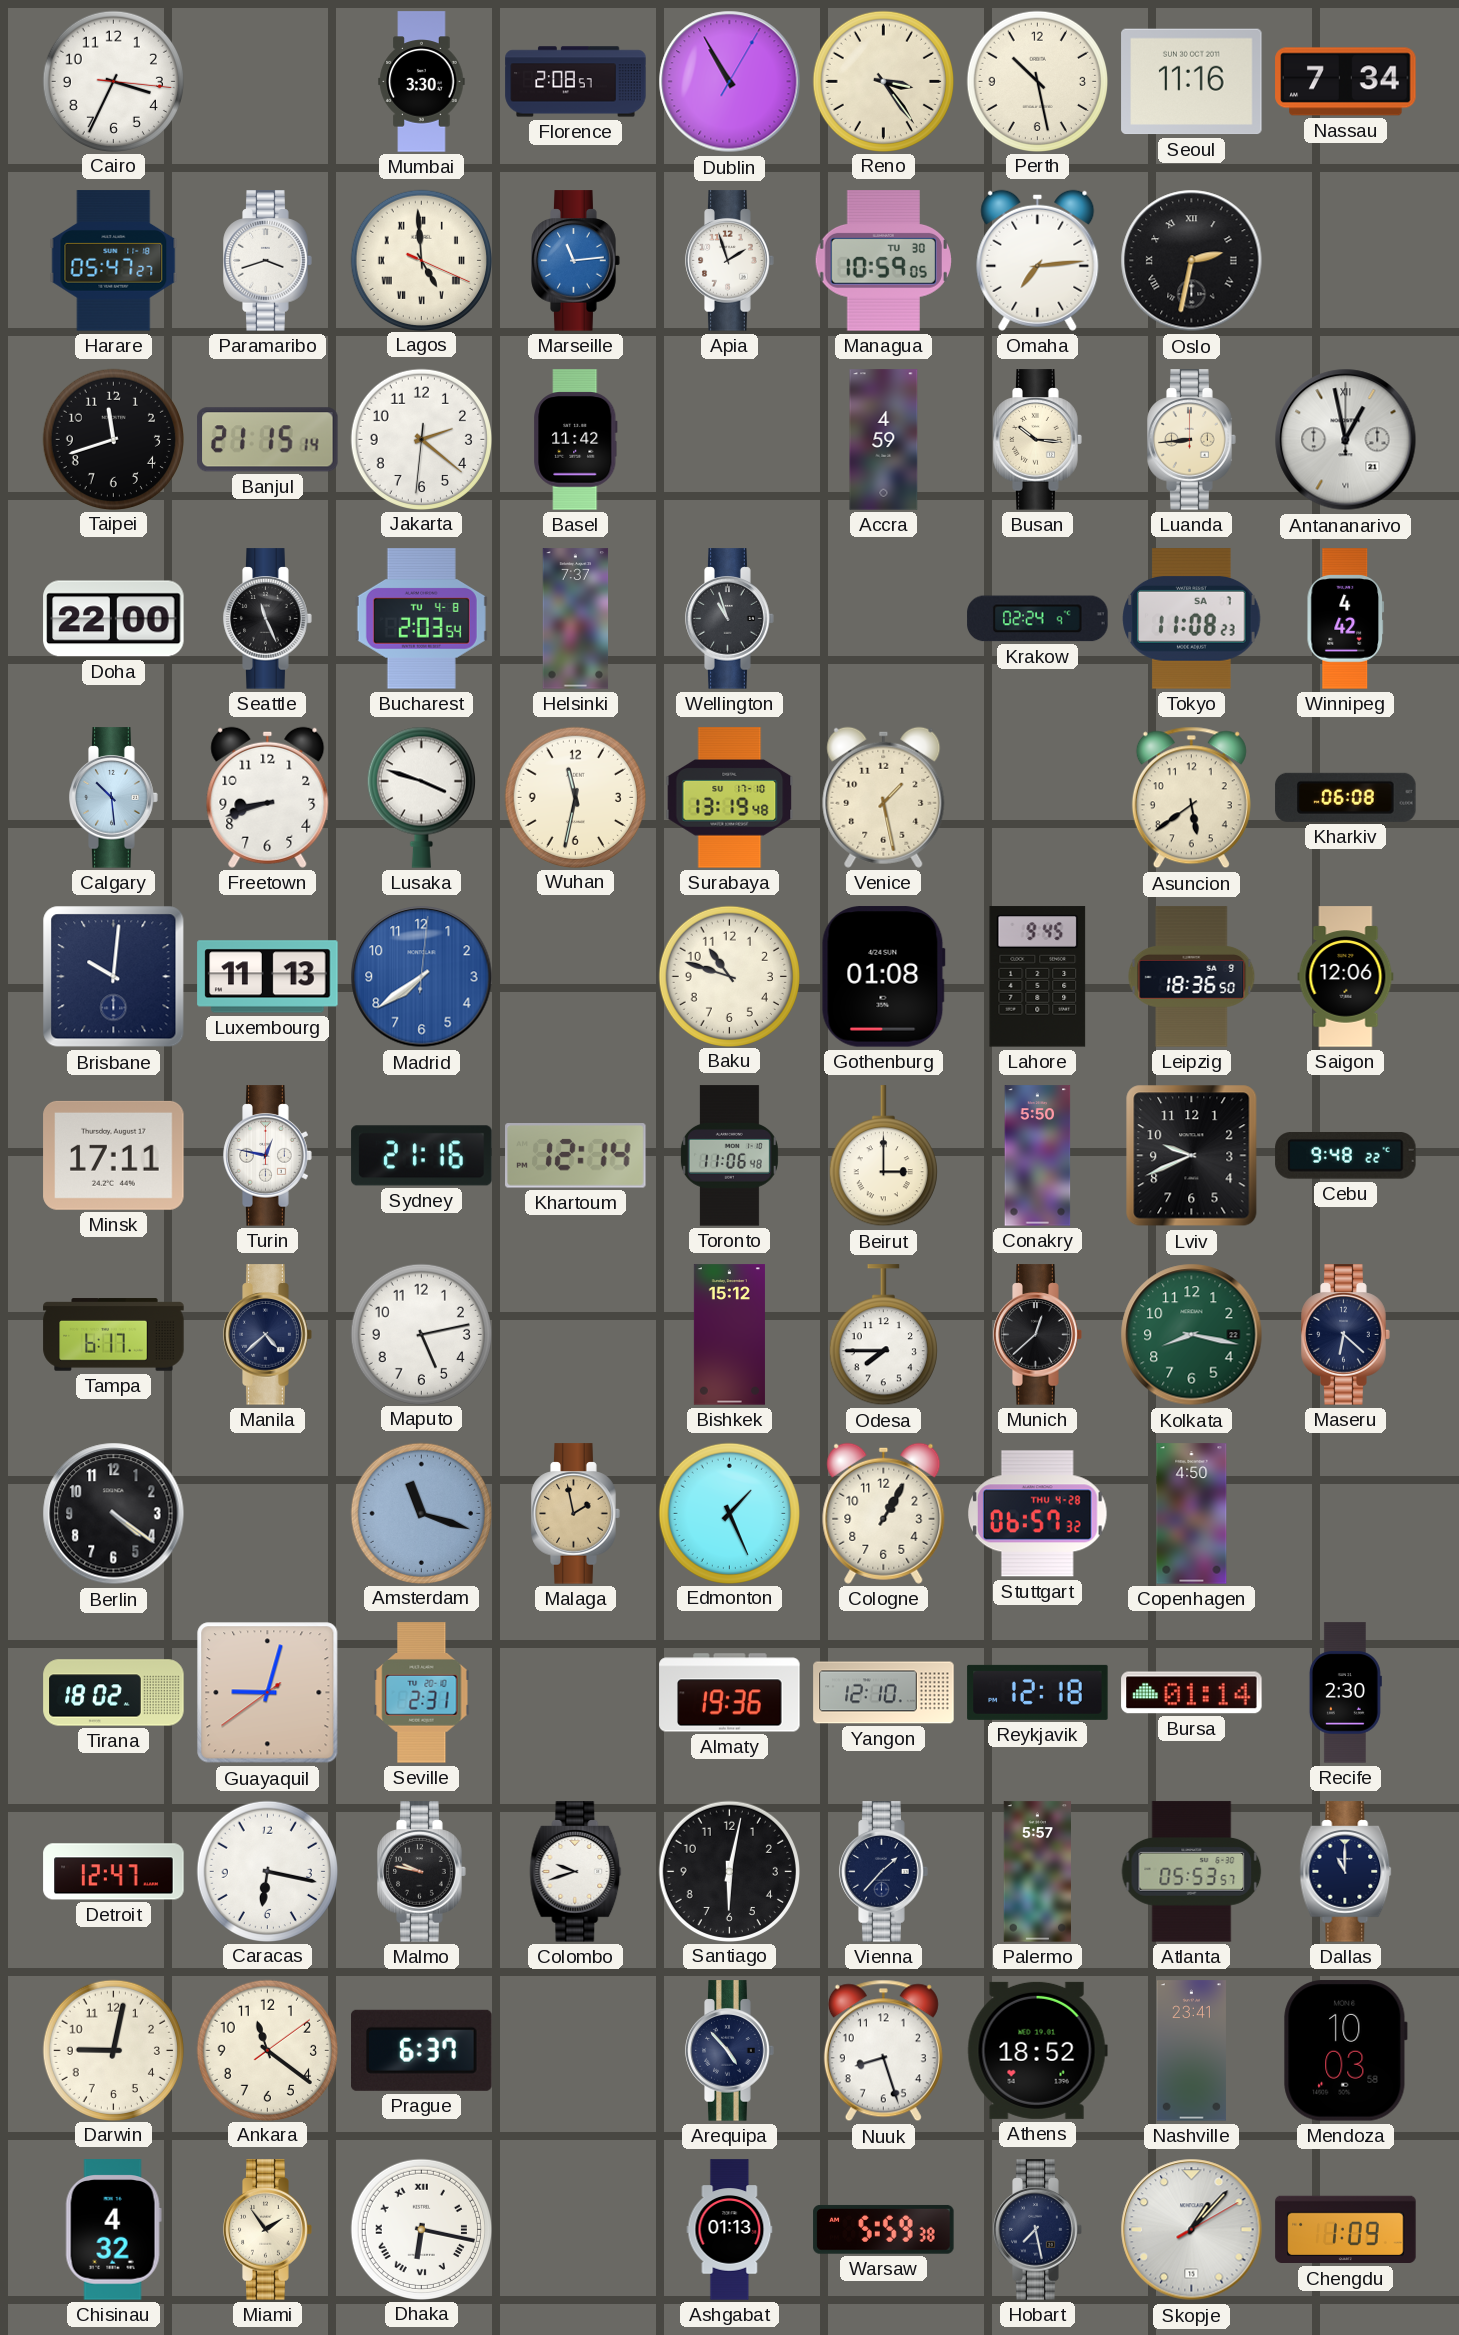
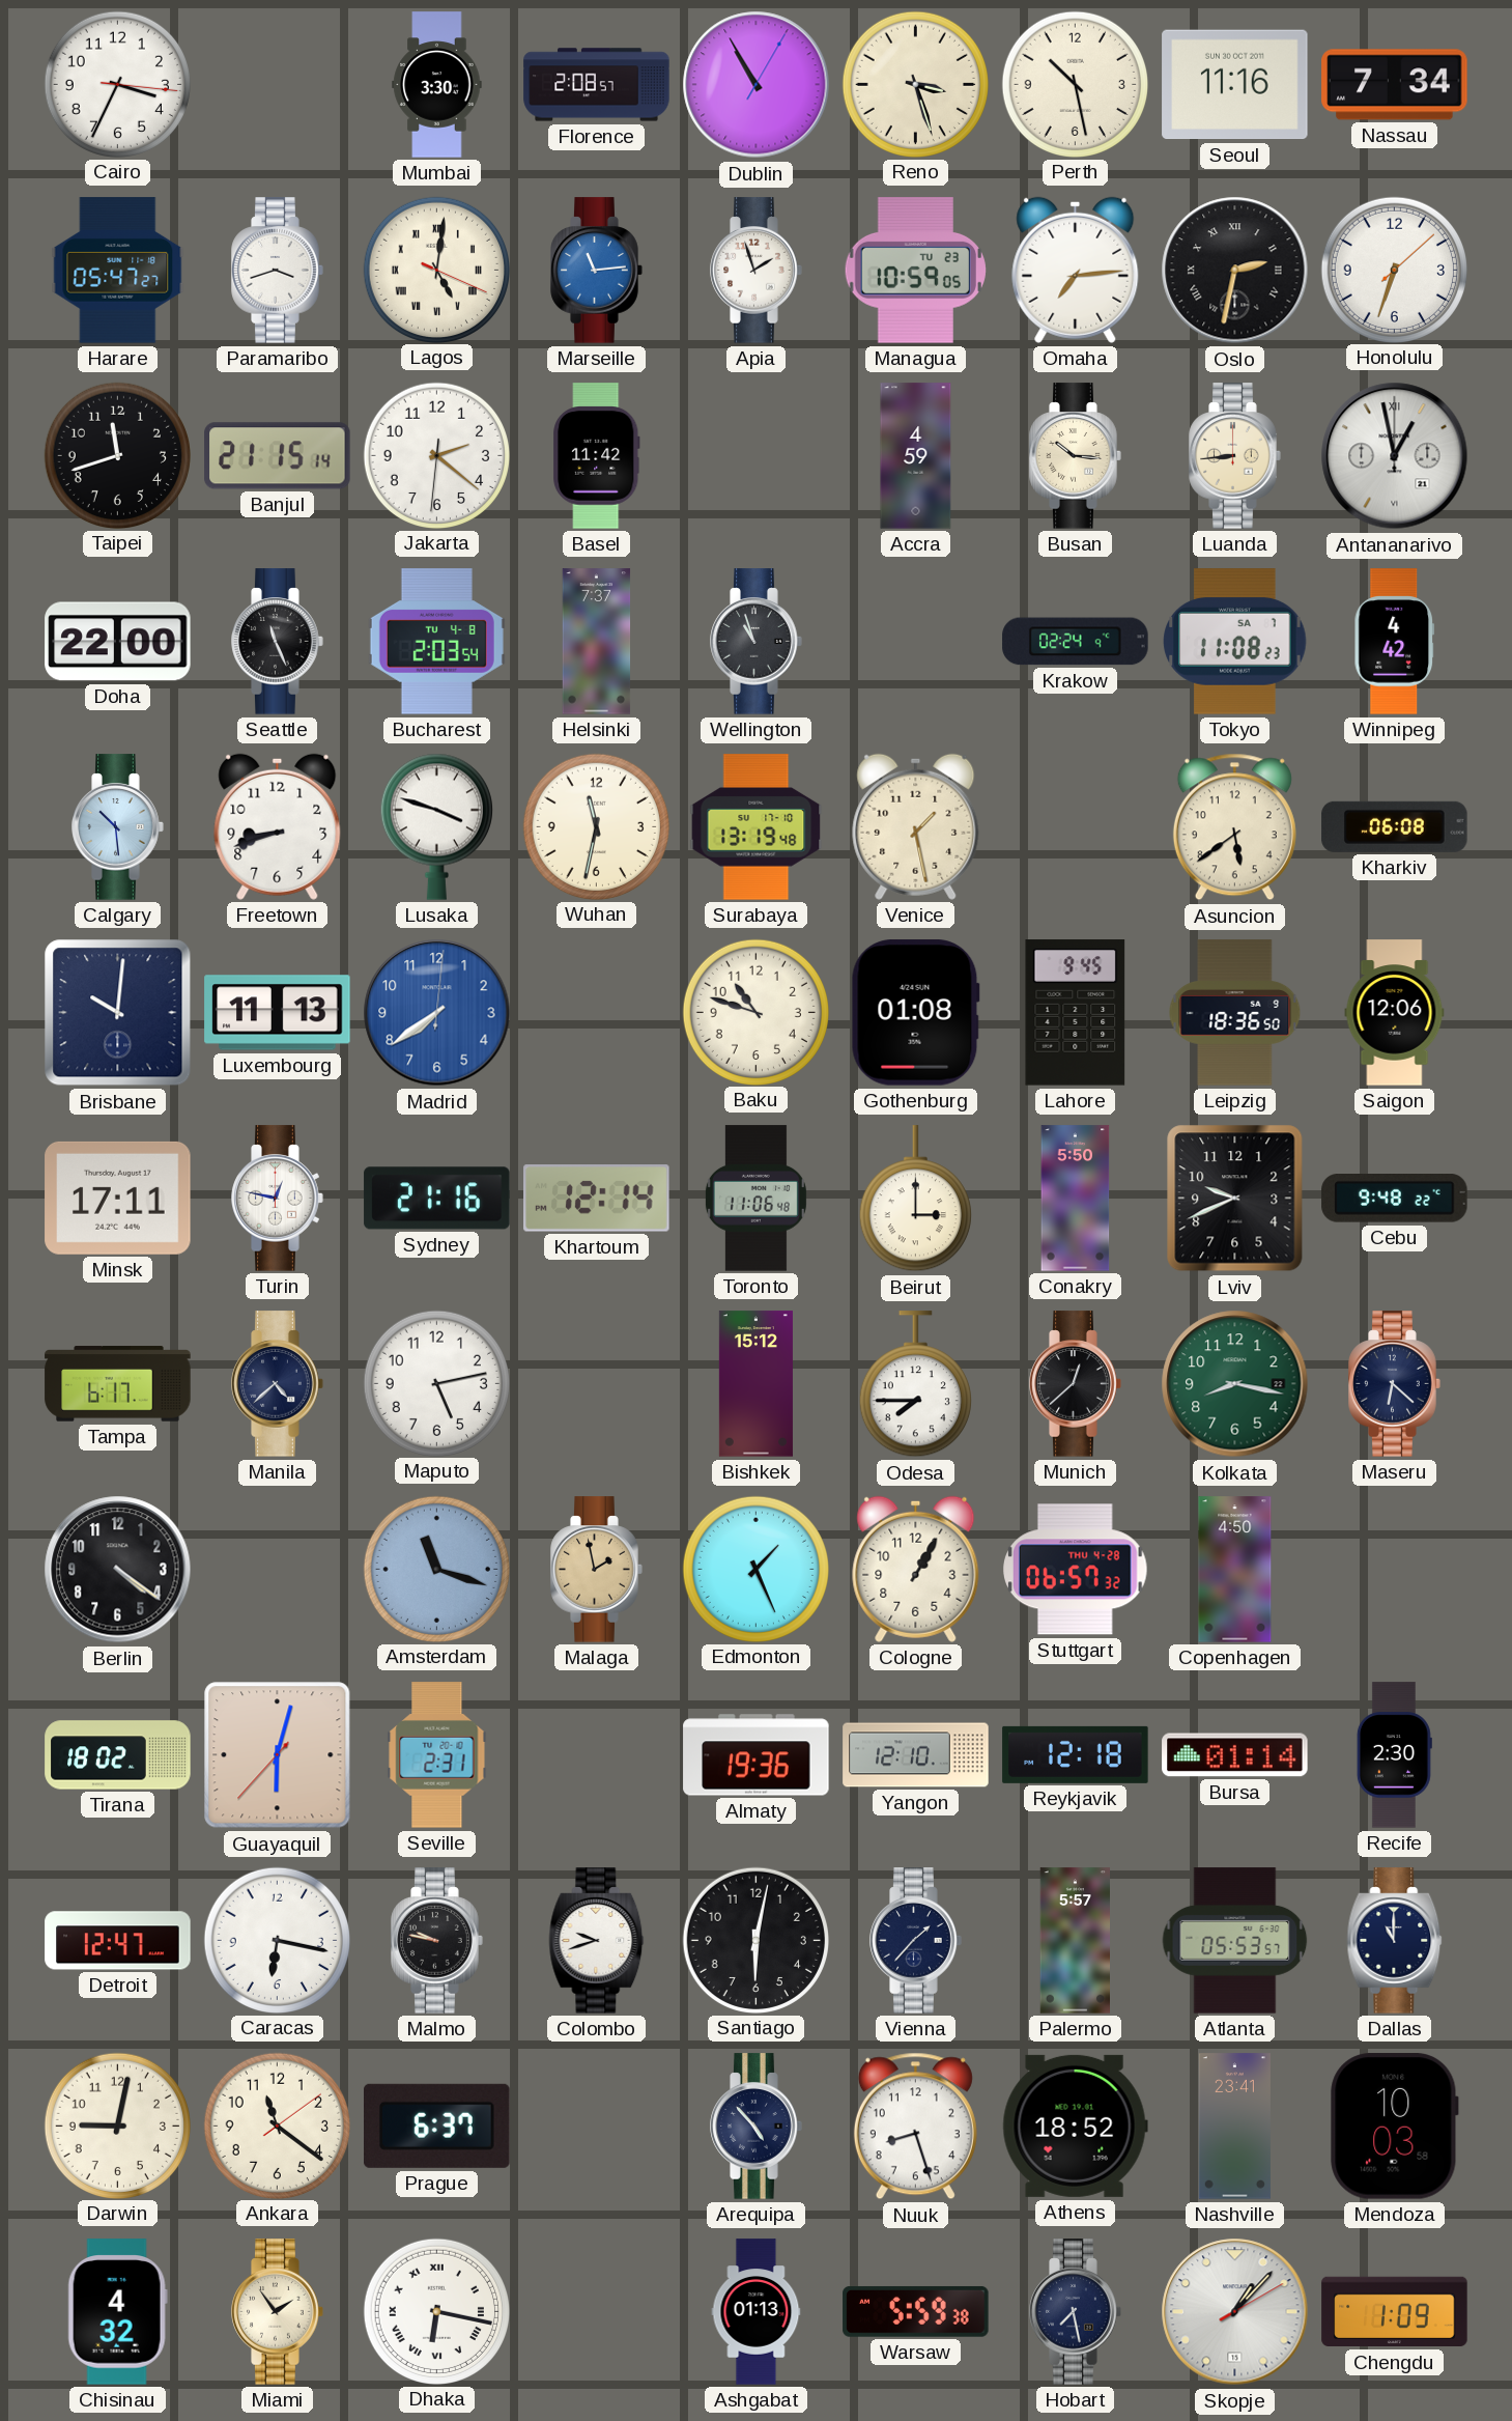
Reno: 3:24 -> 3:27 (915, 84)
Lagos: 4:59 -> 5:01 (436, 270)
Managua date: TU 30 -> TU 23 (915, 271)
Honolulu: none -> 6:33 (1394, 270)
Guayaquil: 9:02 -> 6:02 (278, 1755)
